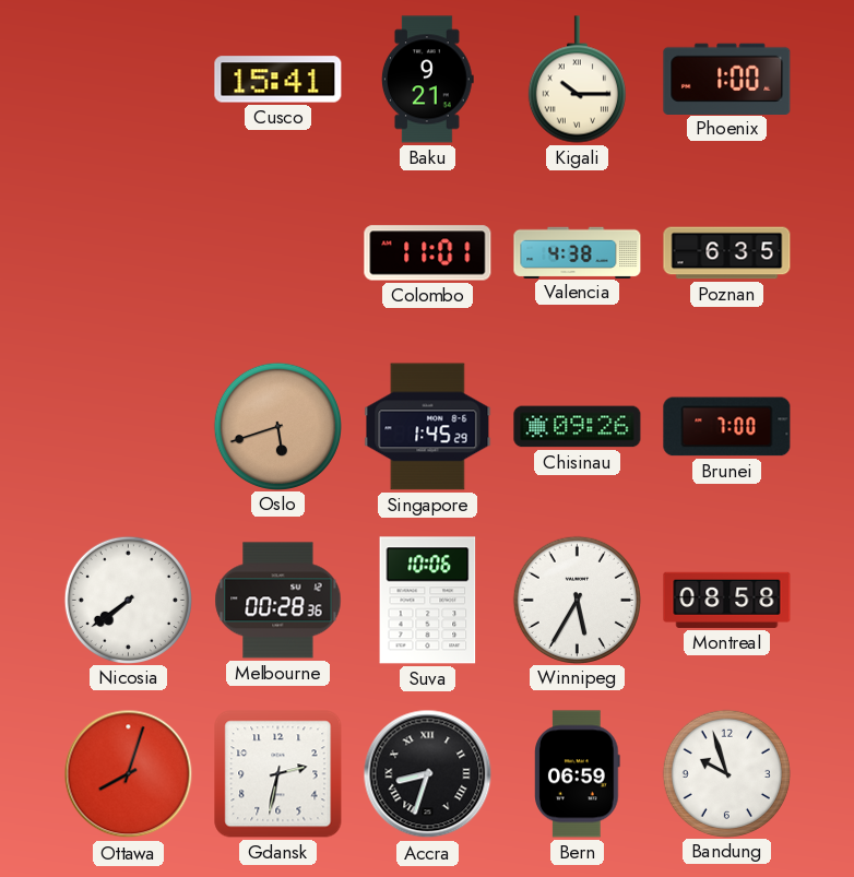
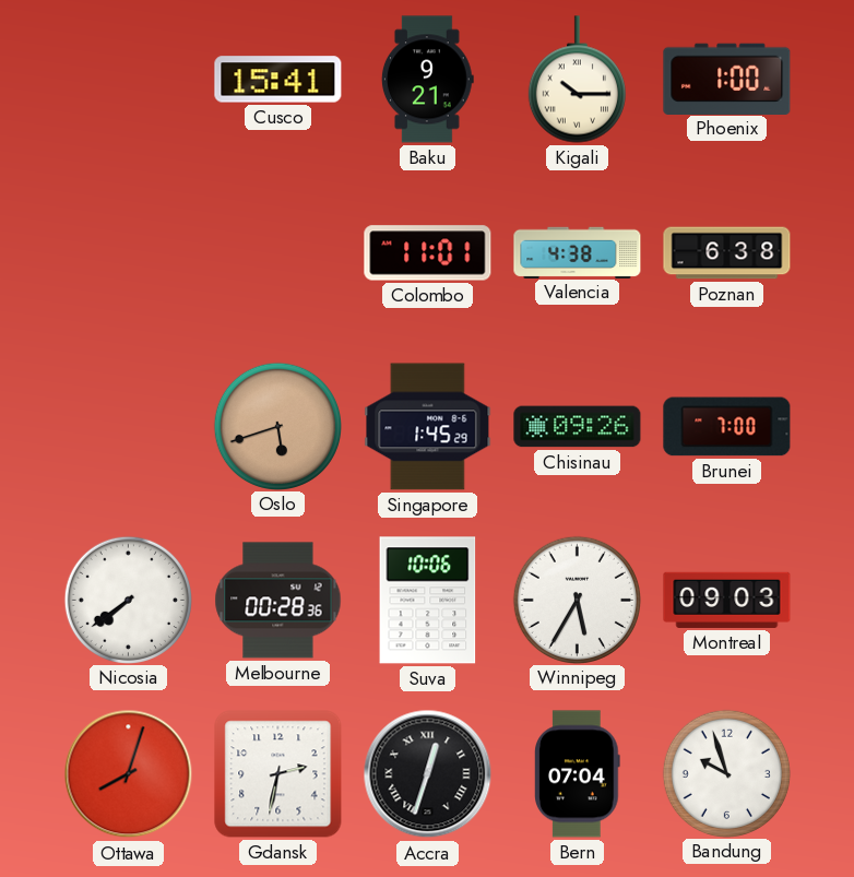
Poznan: 6:35 -> 6:38 (727, 253)
Montreal: 08:58 -> 09:03 (727, 600)
Accra: 8:33 -> 12:33 (428, 774)
Bern: 06:59 -> 07:04 (578, 774)
